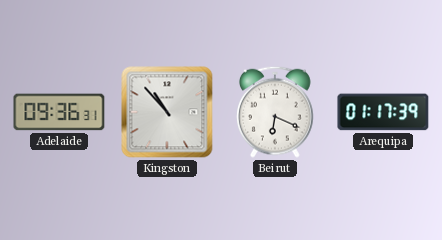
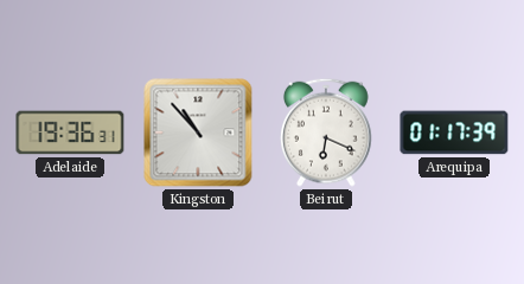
Adelaide: 09:36 -> 19:36 (70, 133)
